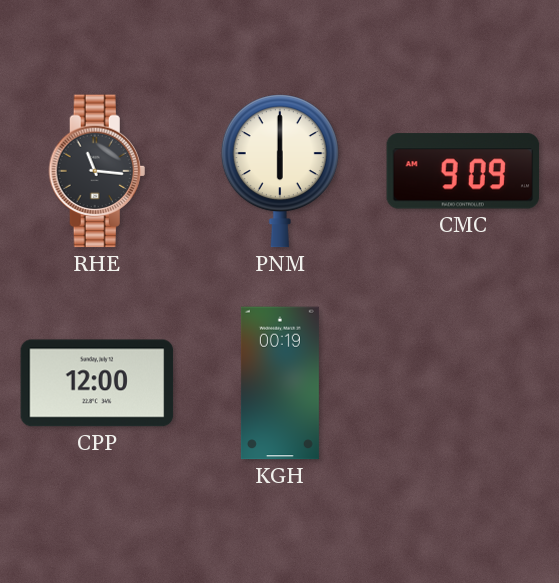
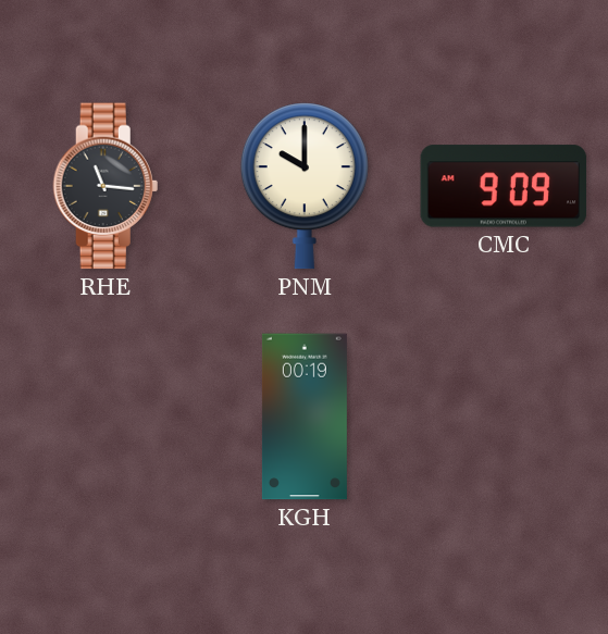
PNM: 6:00 -> 10:00 (305, 186)
CPP: 12:00 -> none (97, 383)
